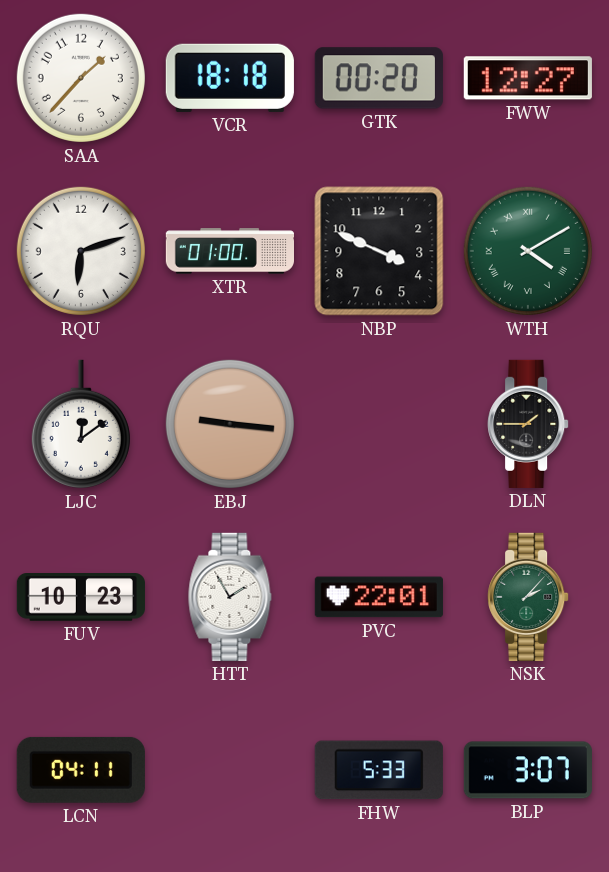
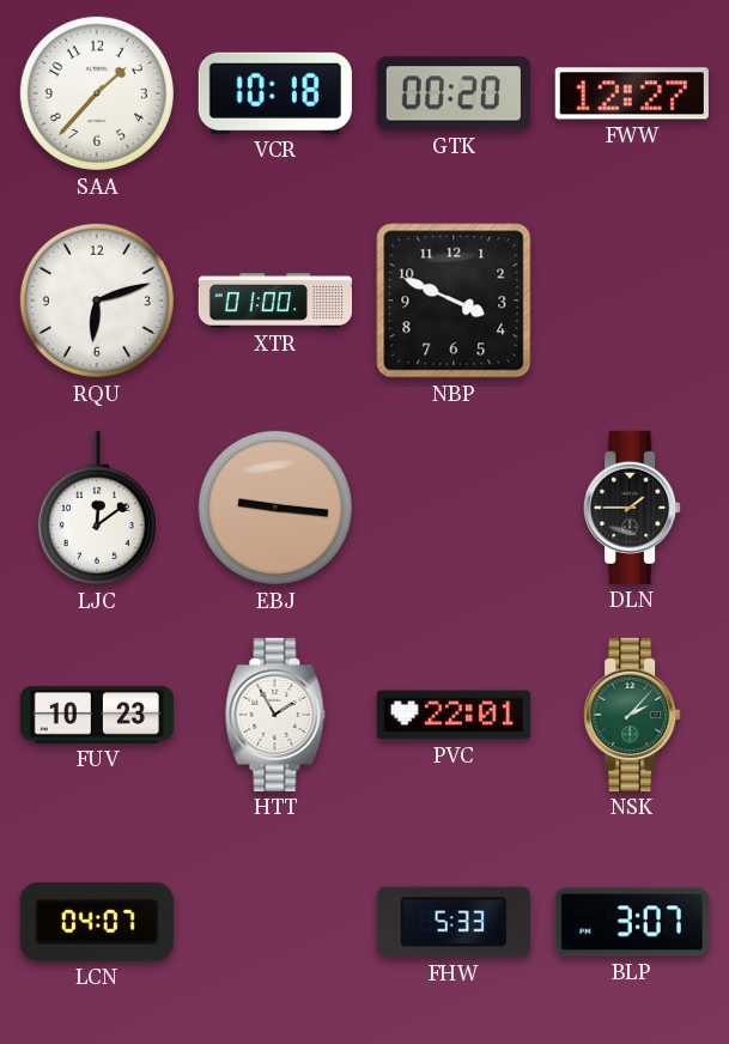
VCR: 18:18 -> 10:18 (275, 93)
WTH: 4:10 -> none (528, 251)
LCN: 04:11 -> 04:07 (97, 922)
